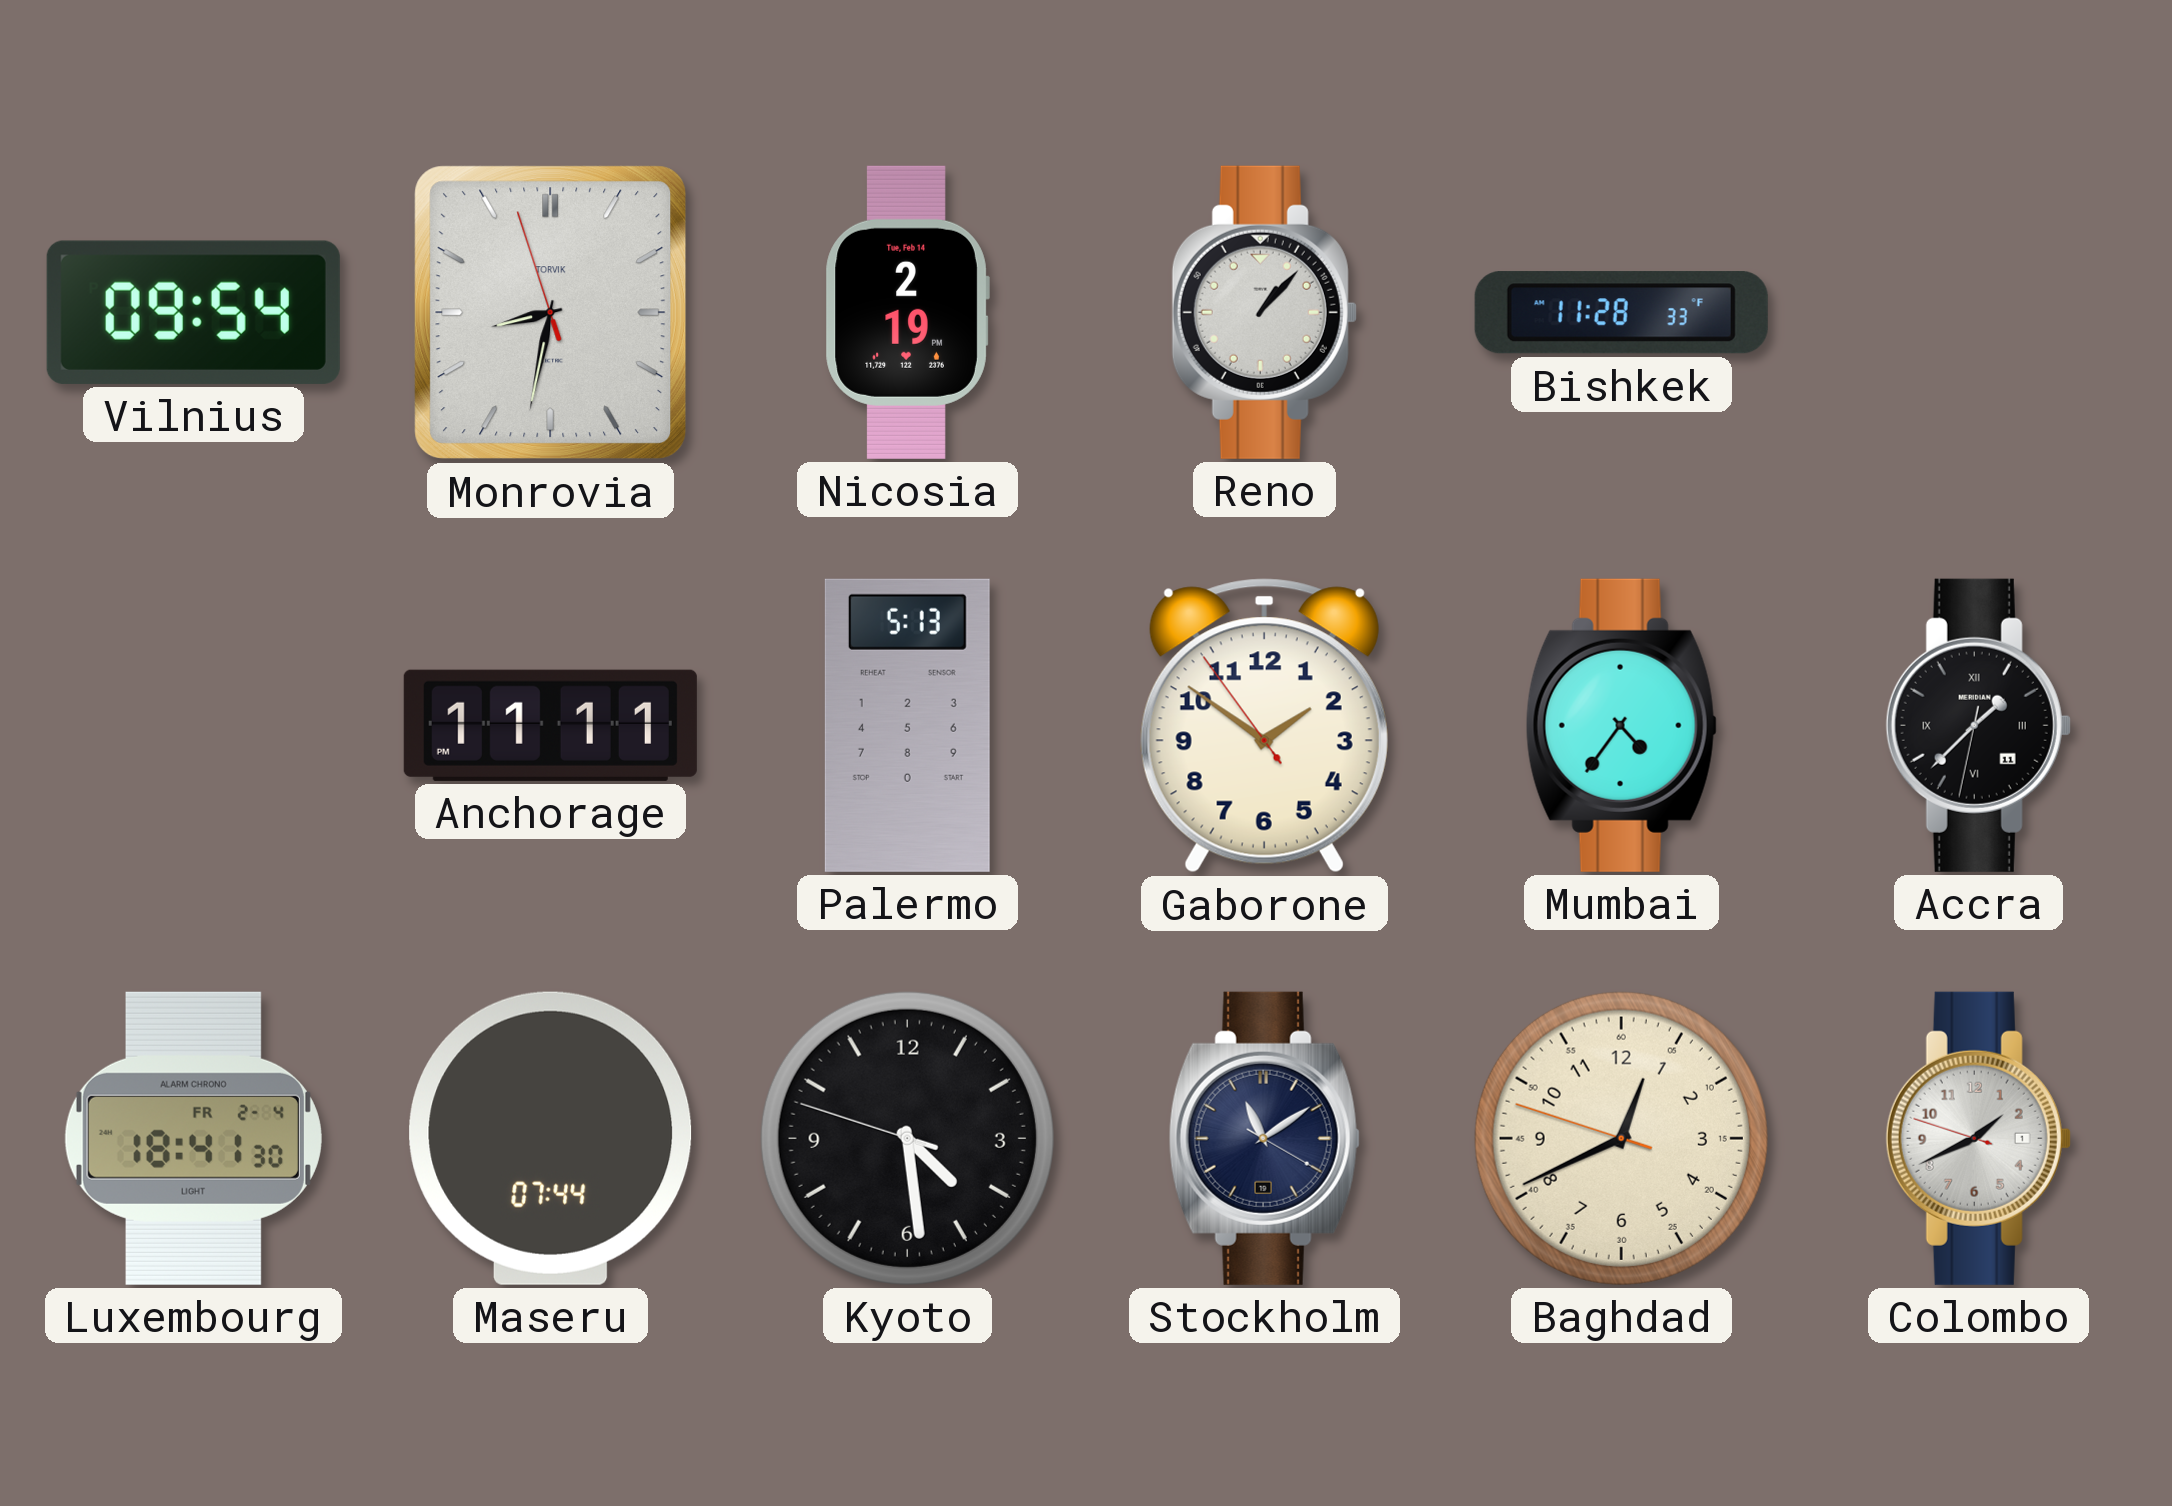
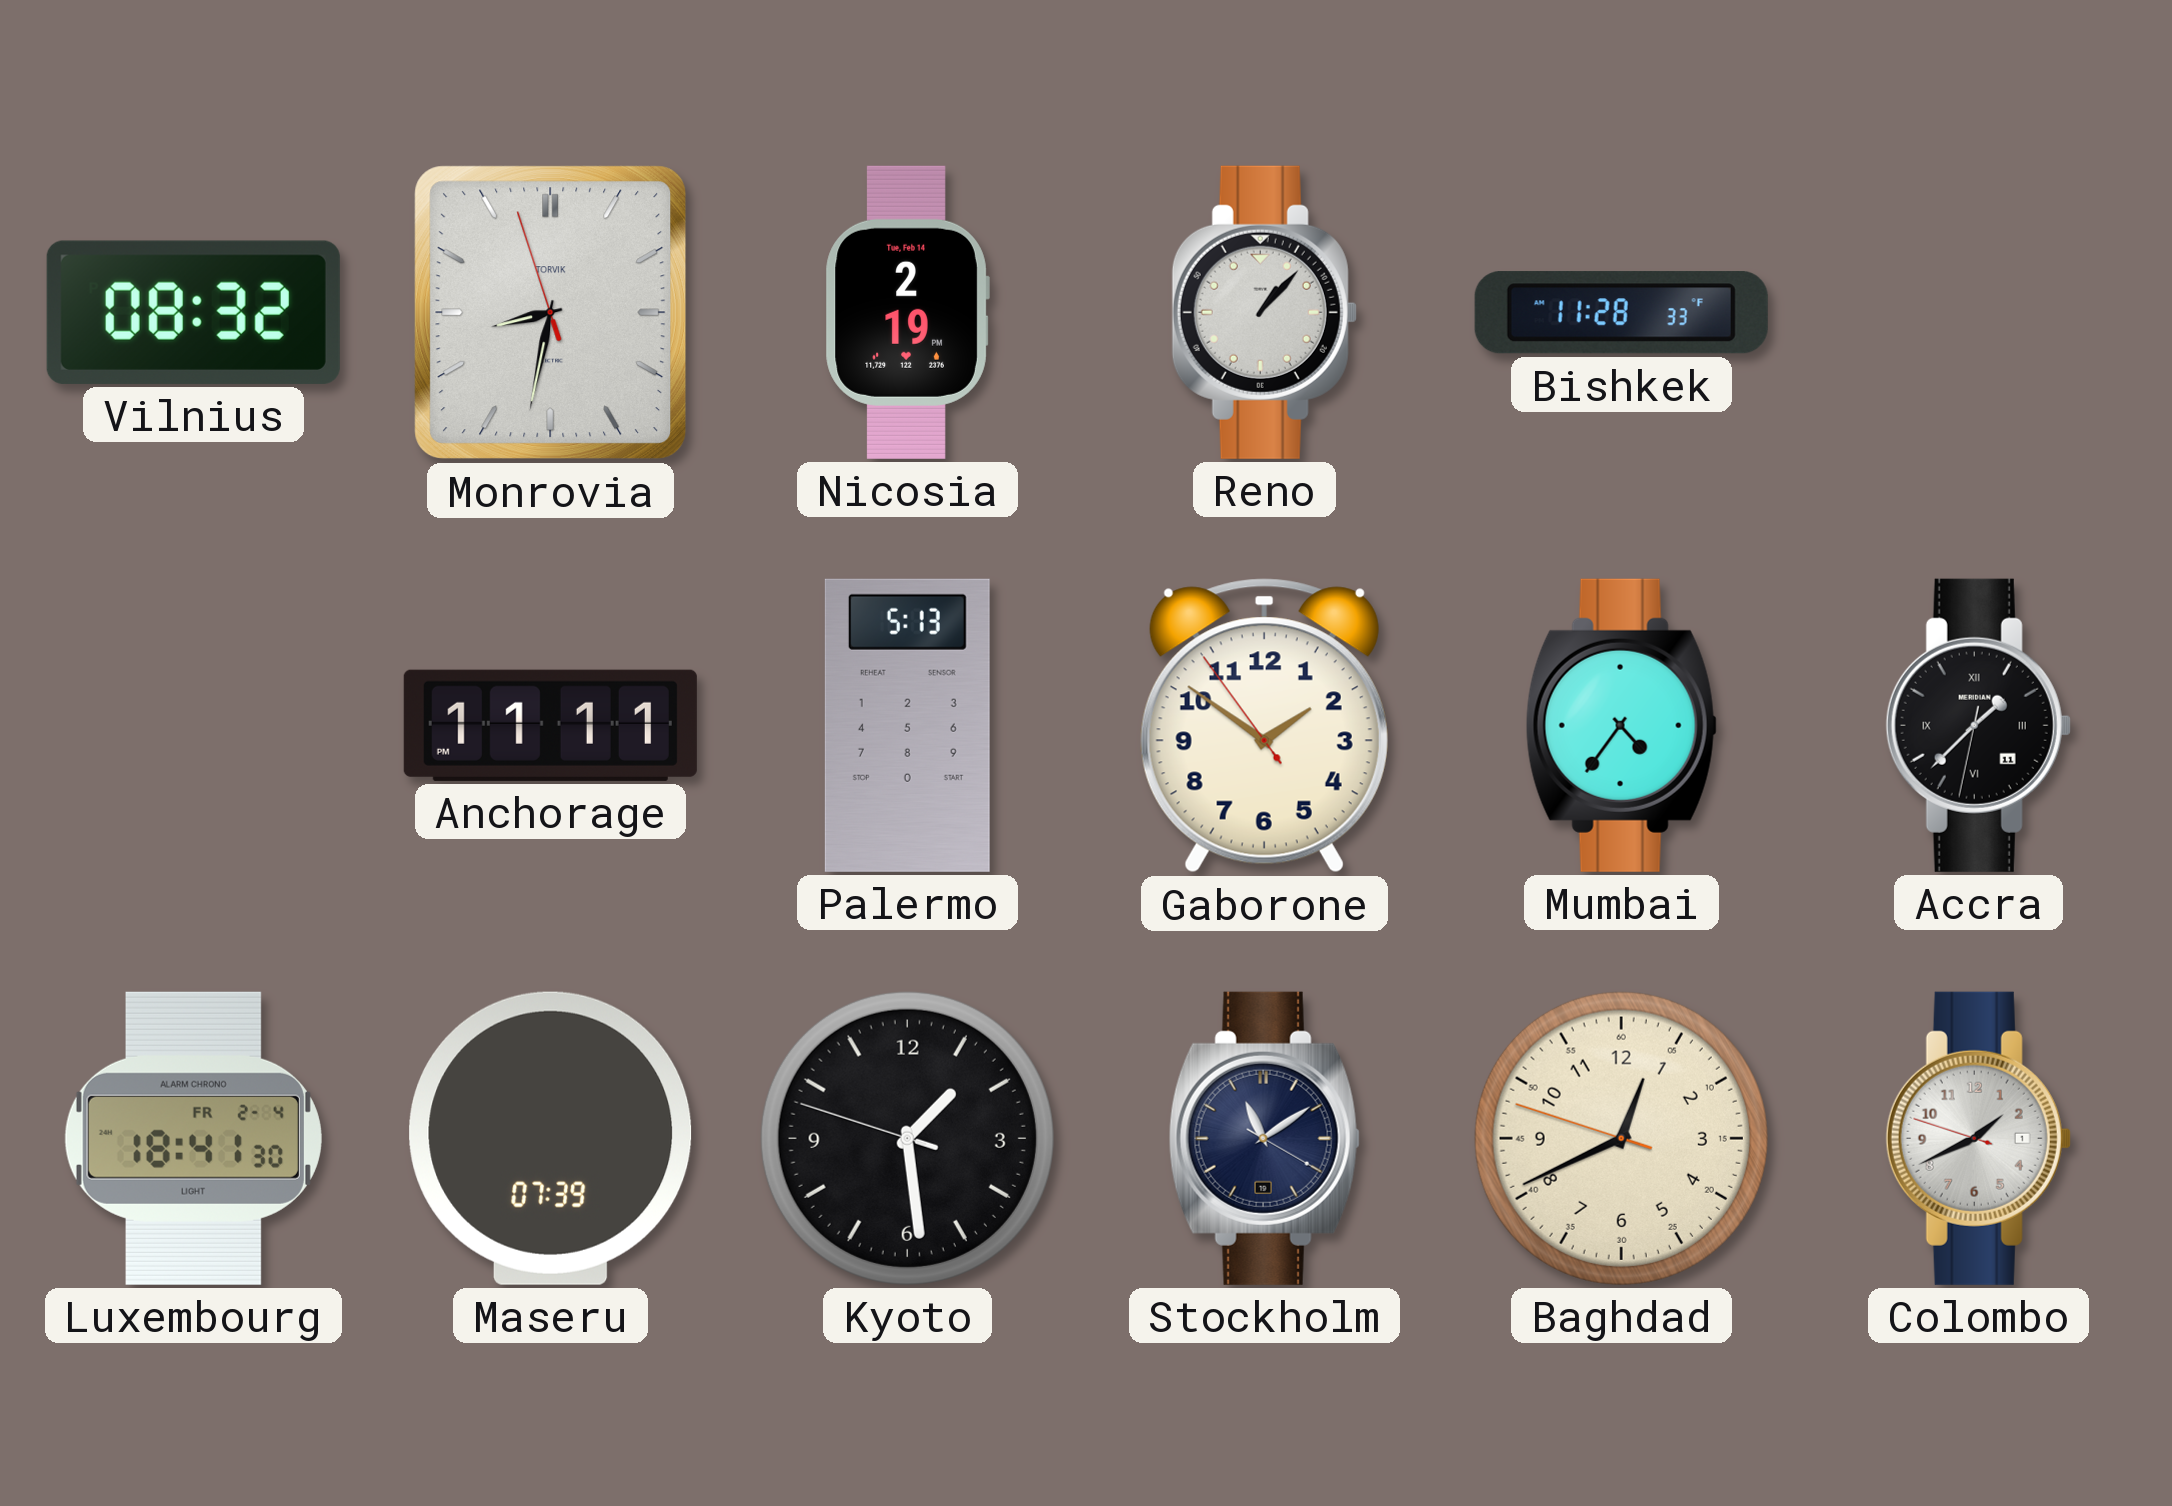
Vilnius: 09:54 -> 08:32 (193, 312)
Maseru: 07:44 -> 07:39 (551, 1138)
Kyoto: 4:28 -> 1:28 (907, 1138)
